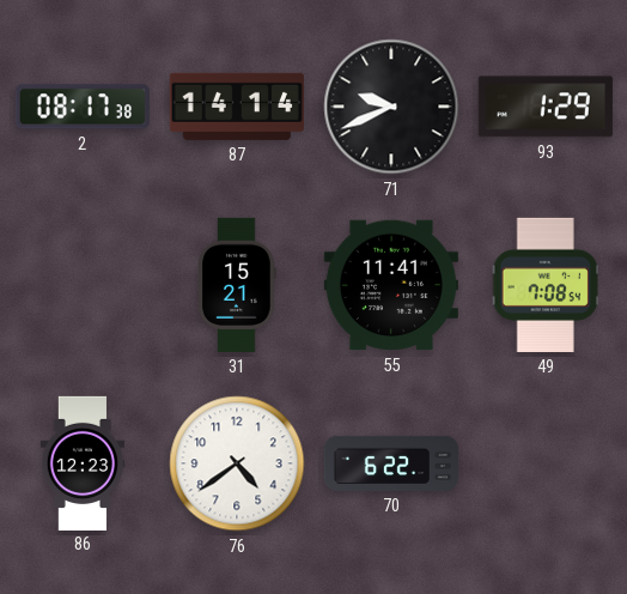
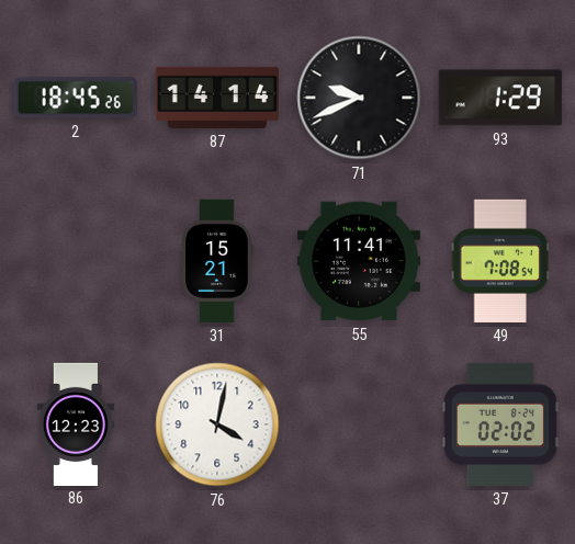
2: 08:17 -> 18:45 (76, 98)
76: 4:39 -> 4:02 (217, 424)
70: 6:22 -> none (391, 463)
37: none -> 02:02 (500, 424)
